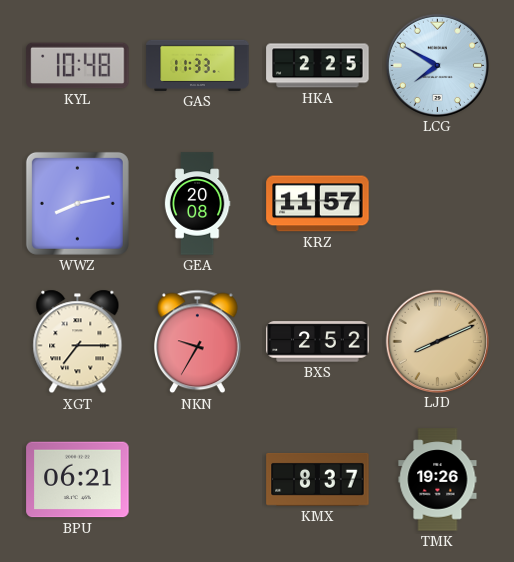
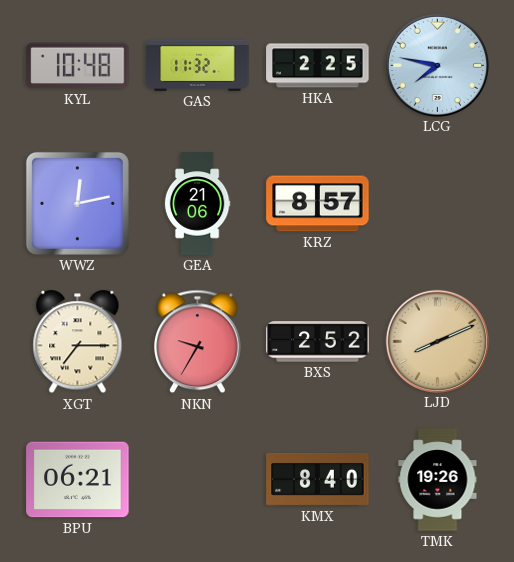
GAS: 11:33 -> 11:32 (198, 65)
LCG: 7:50 -> 7:47 (437, 65)
WWZ: 8:13 -> 12:13 (77, 203)
GEA: 20:08 -> 21:06 (197, 204)
KRZ: 11:57 -> 8:57 (318, 204)
KMX: 8:37 -> 8:40 (318, 479)
